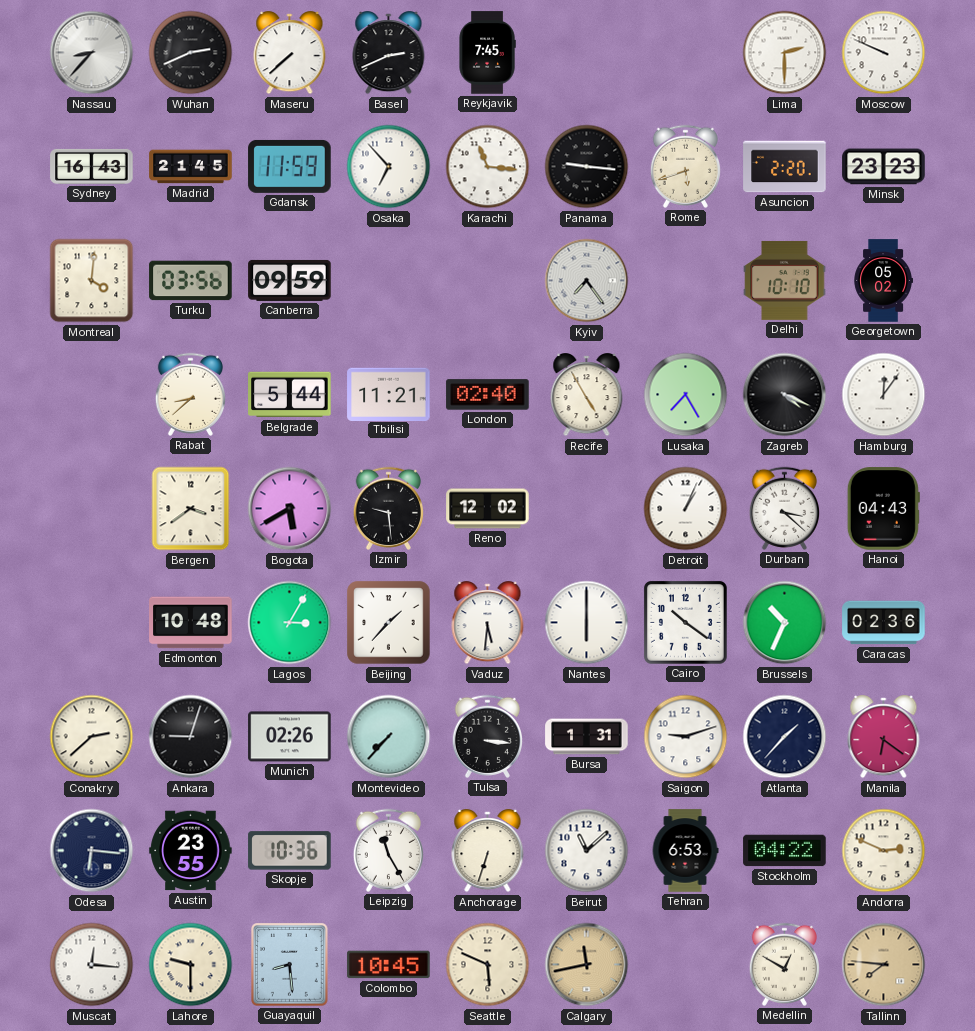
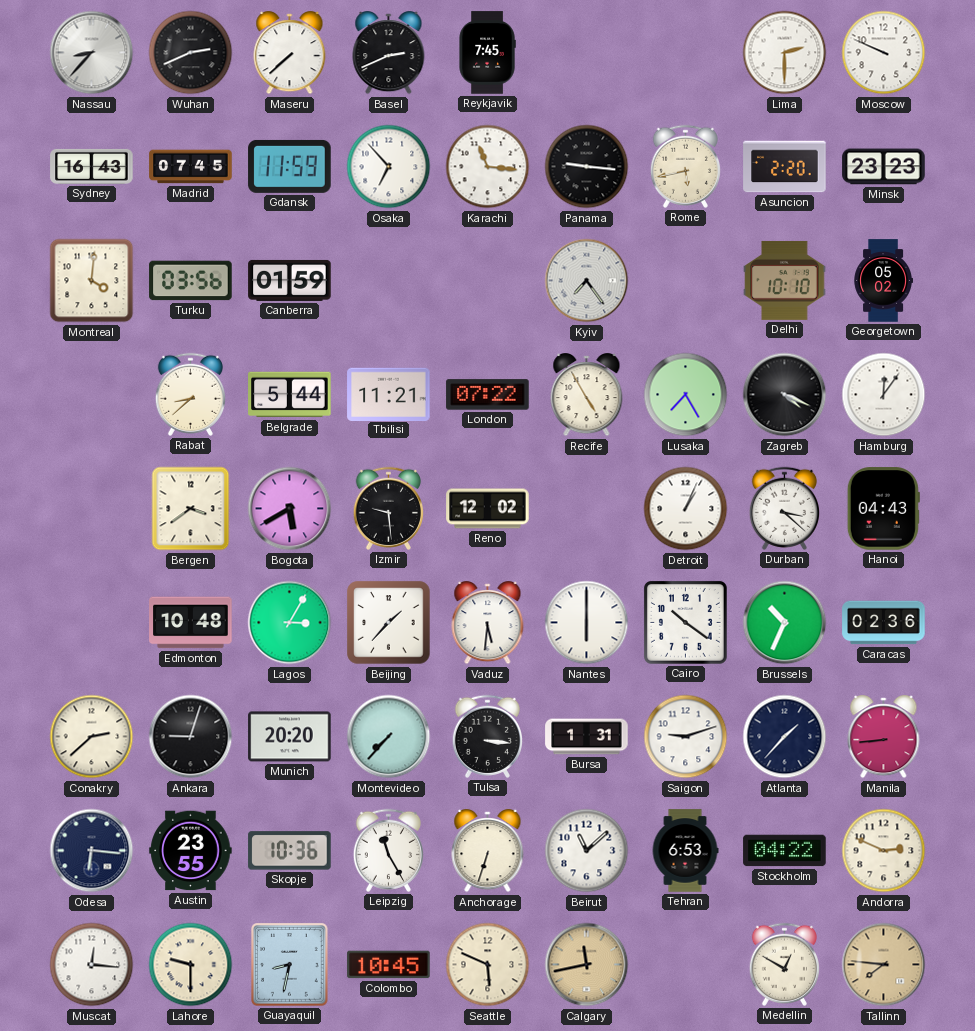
Madrid: 21:45 -> 07:45 (191, 167)
Rome: 5:42 -> 5:43 (685, 166)
Canberra: 09:59 -> 01:59 (290, 280)
London: 02:40 -> 07:22 (488, 395)
Munich: 02:26 -> 20:20 (290, 737)
Manila: 6:21 -> 8:44 (884, 737)
Guayaquil: 8:29 -> 8:32 (290, 965)
